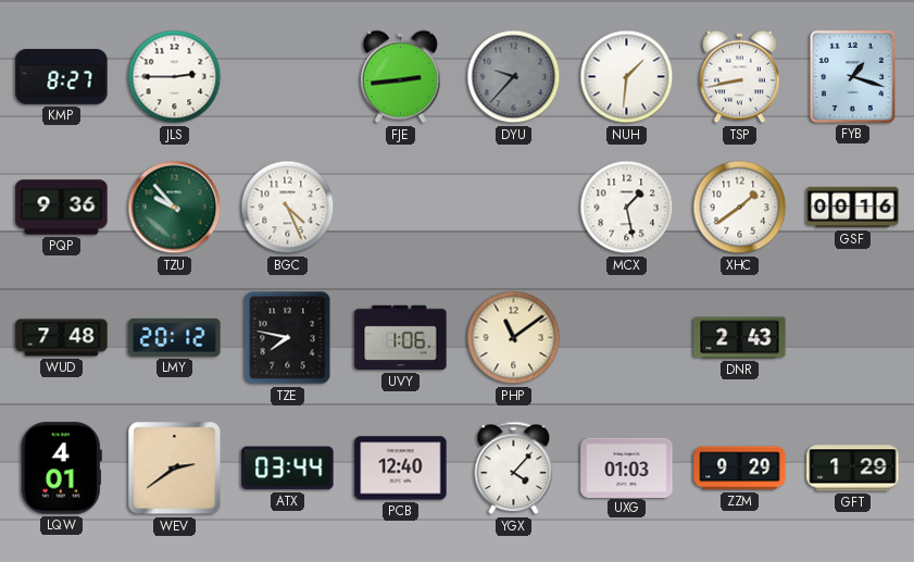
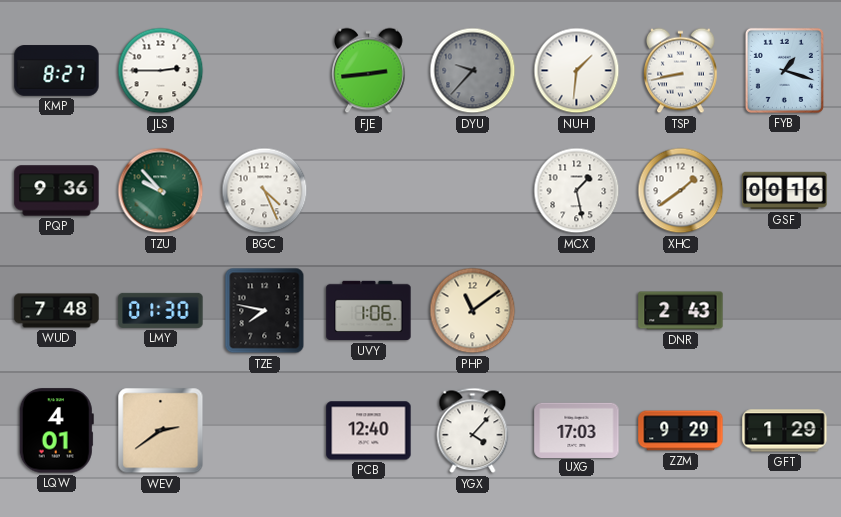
LMY: 20:12 -> 01:30 (161, 310)
ATX: 03:44 -> none (288, 469)
UXG: 01:03 -> 17:03 (577, 430)
